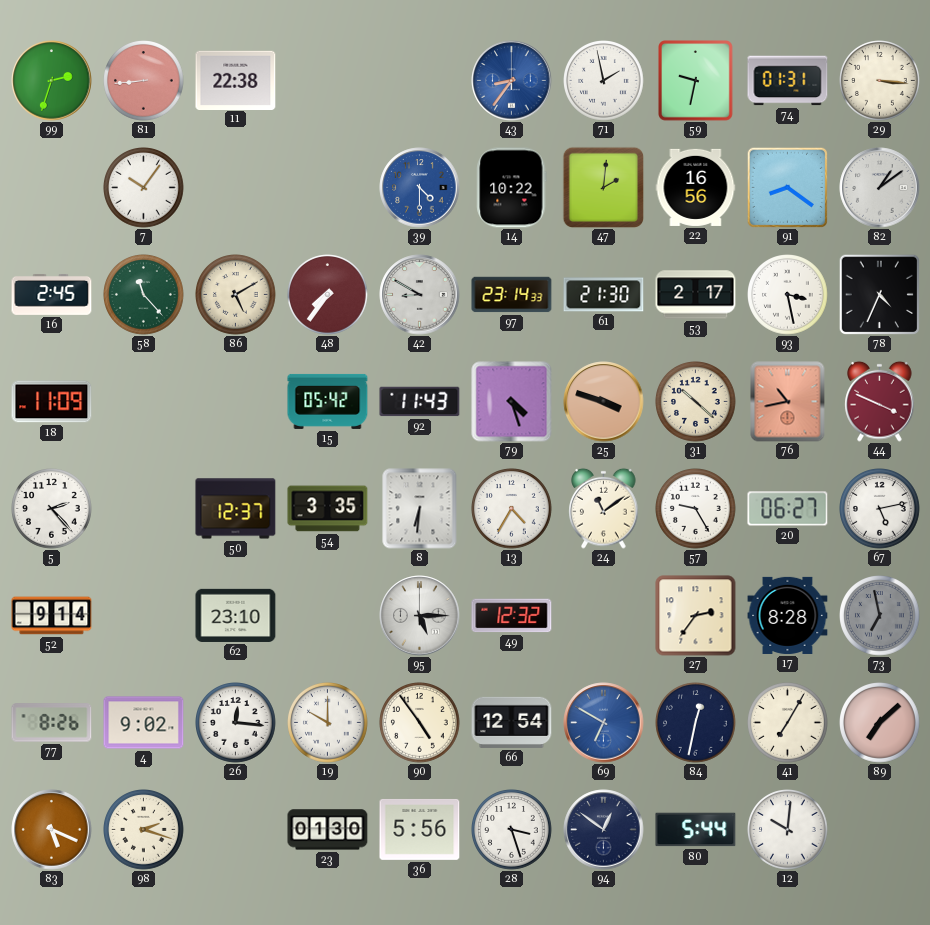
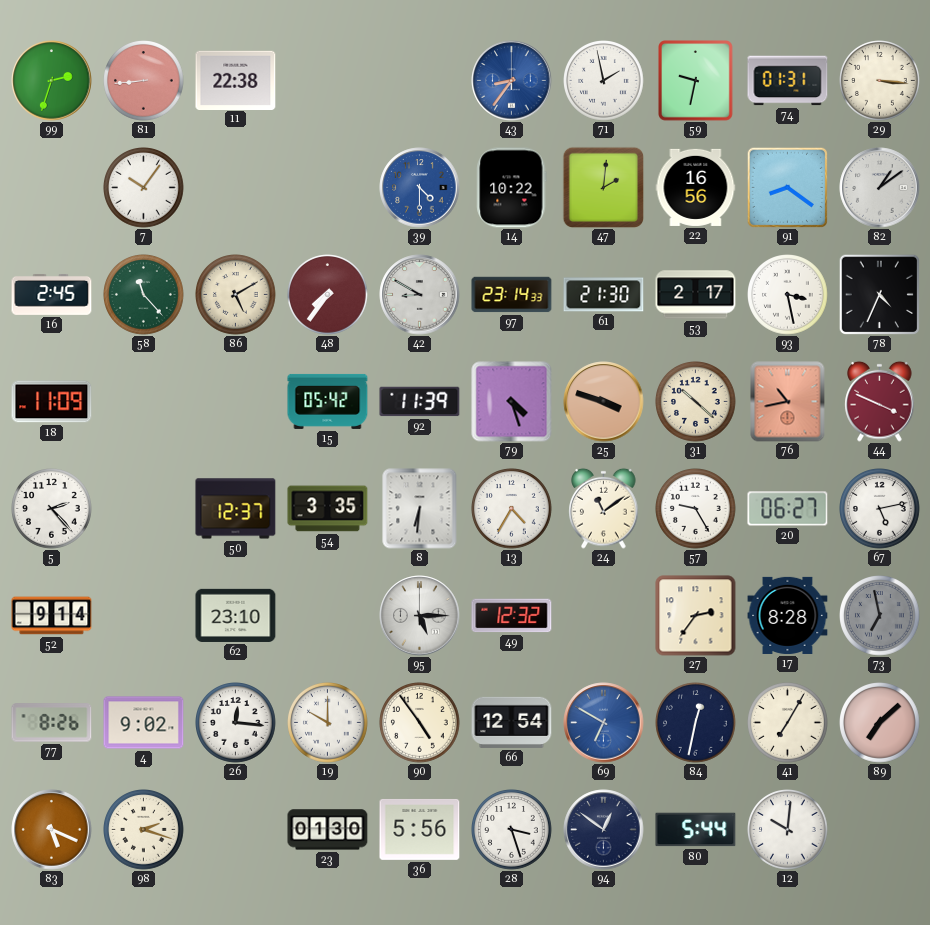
92: 11:43 -> 11:39 (420, 402)
